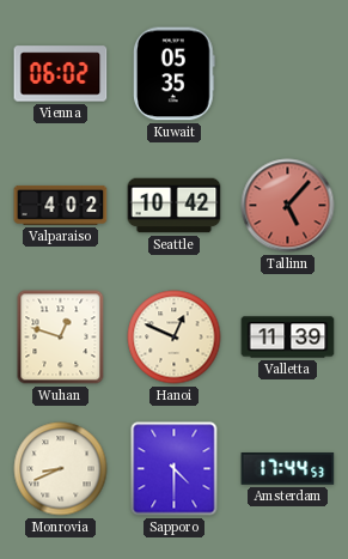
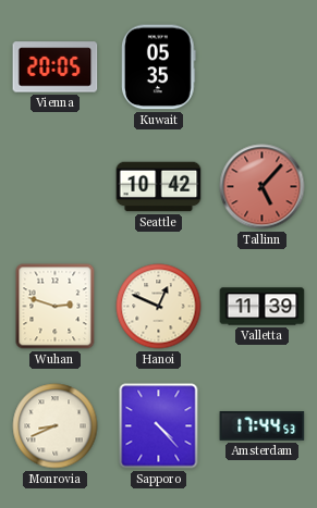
Vienna: 06:02 -> 20:05 (56, 67)
Valparaiso: 4:02 -> none (61, 205)
Wuhan: 12:48 -> 2:48 (56, 307)
Sapporo: 4:30 -> 4:23 (159, 426)
